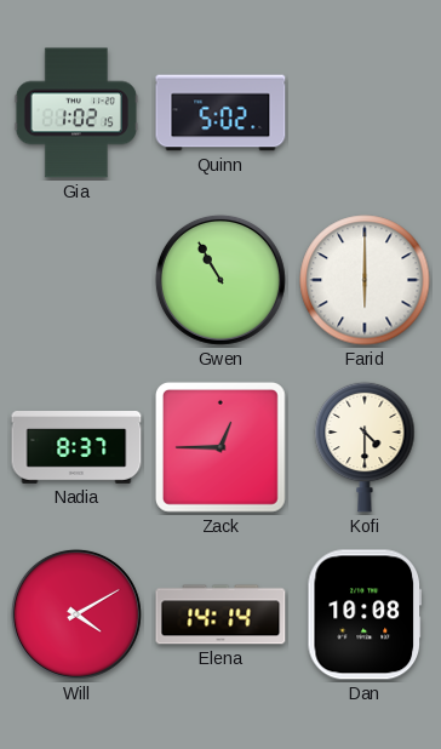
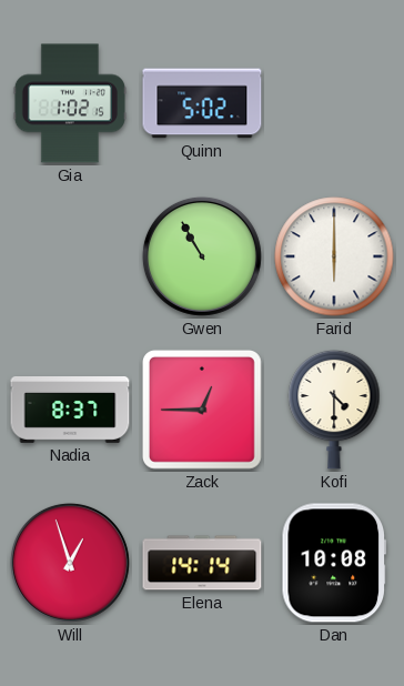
Will: 4:10 -> 12:57 (70, 563)
